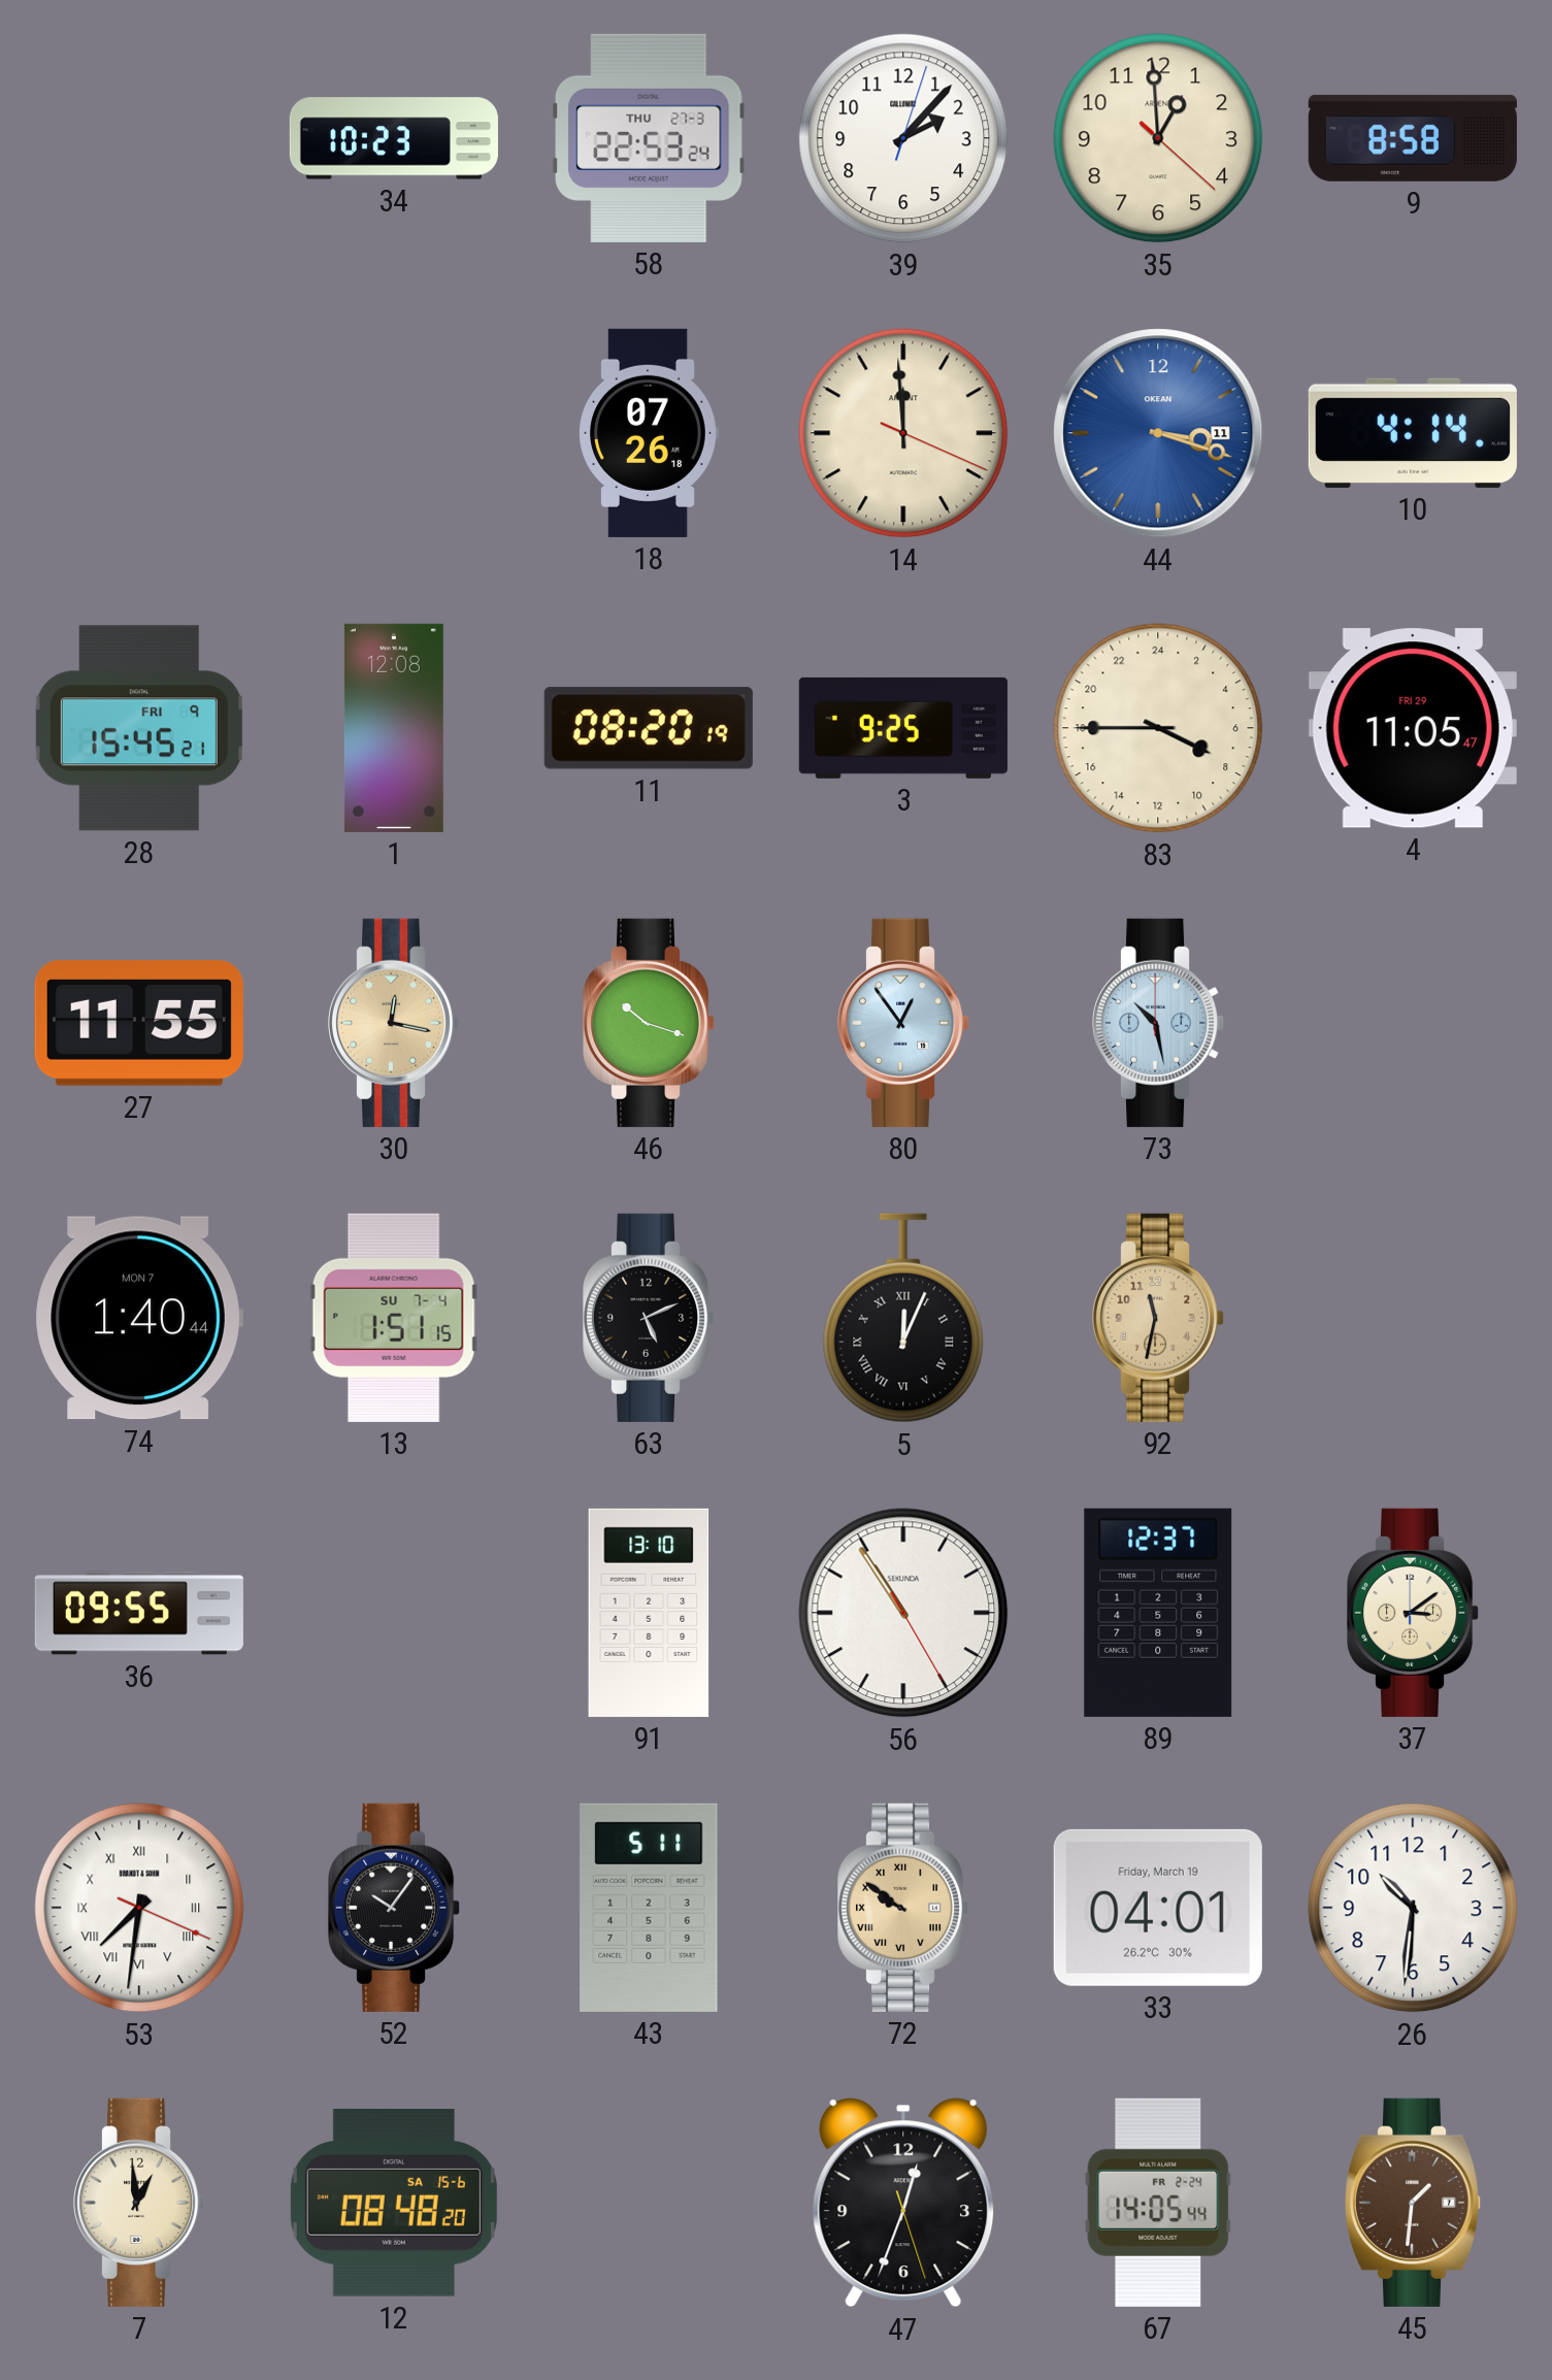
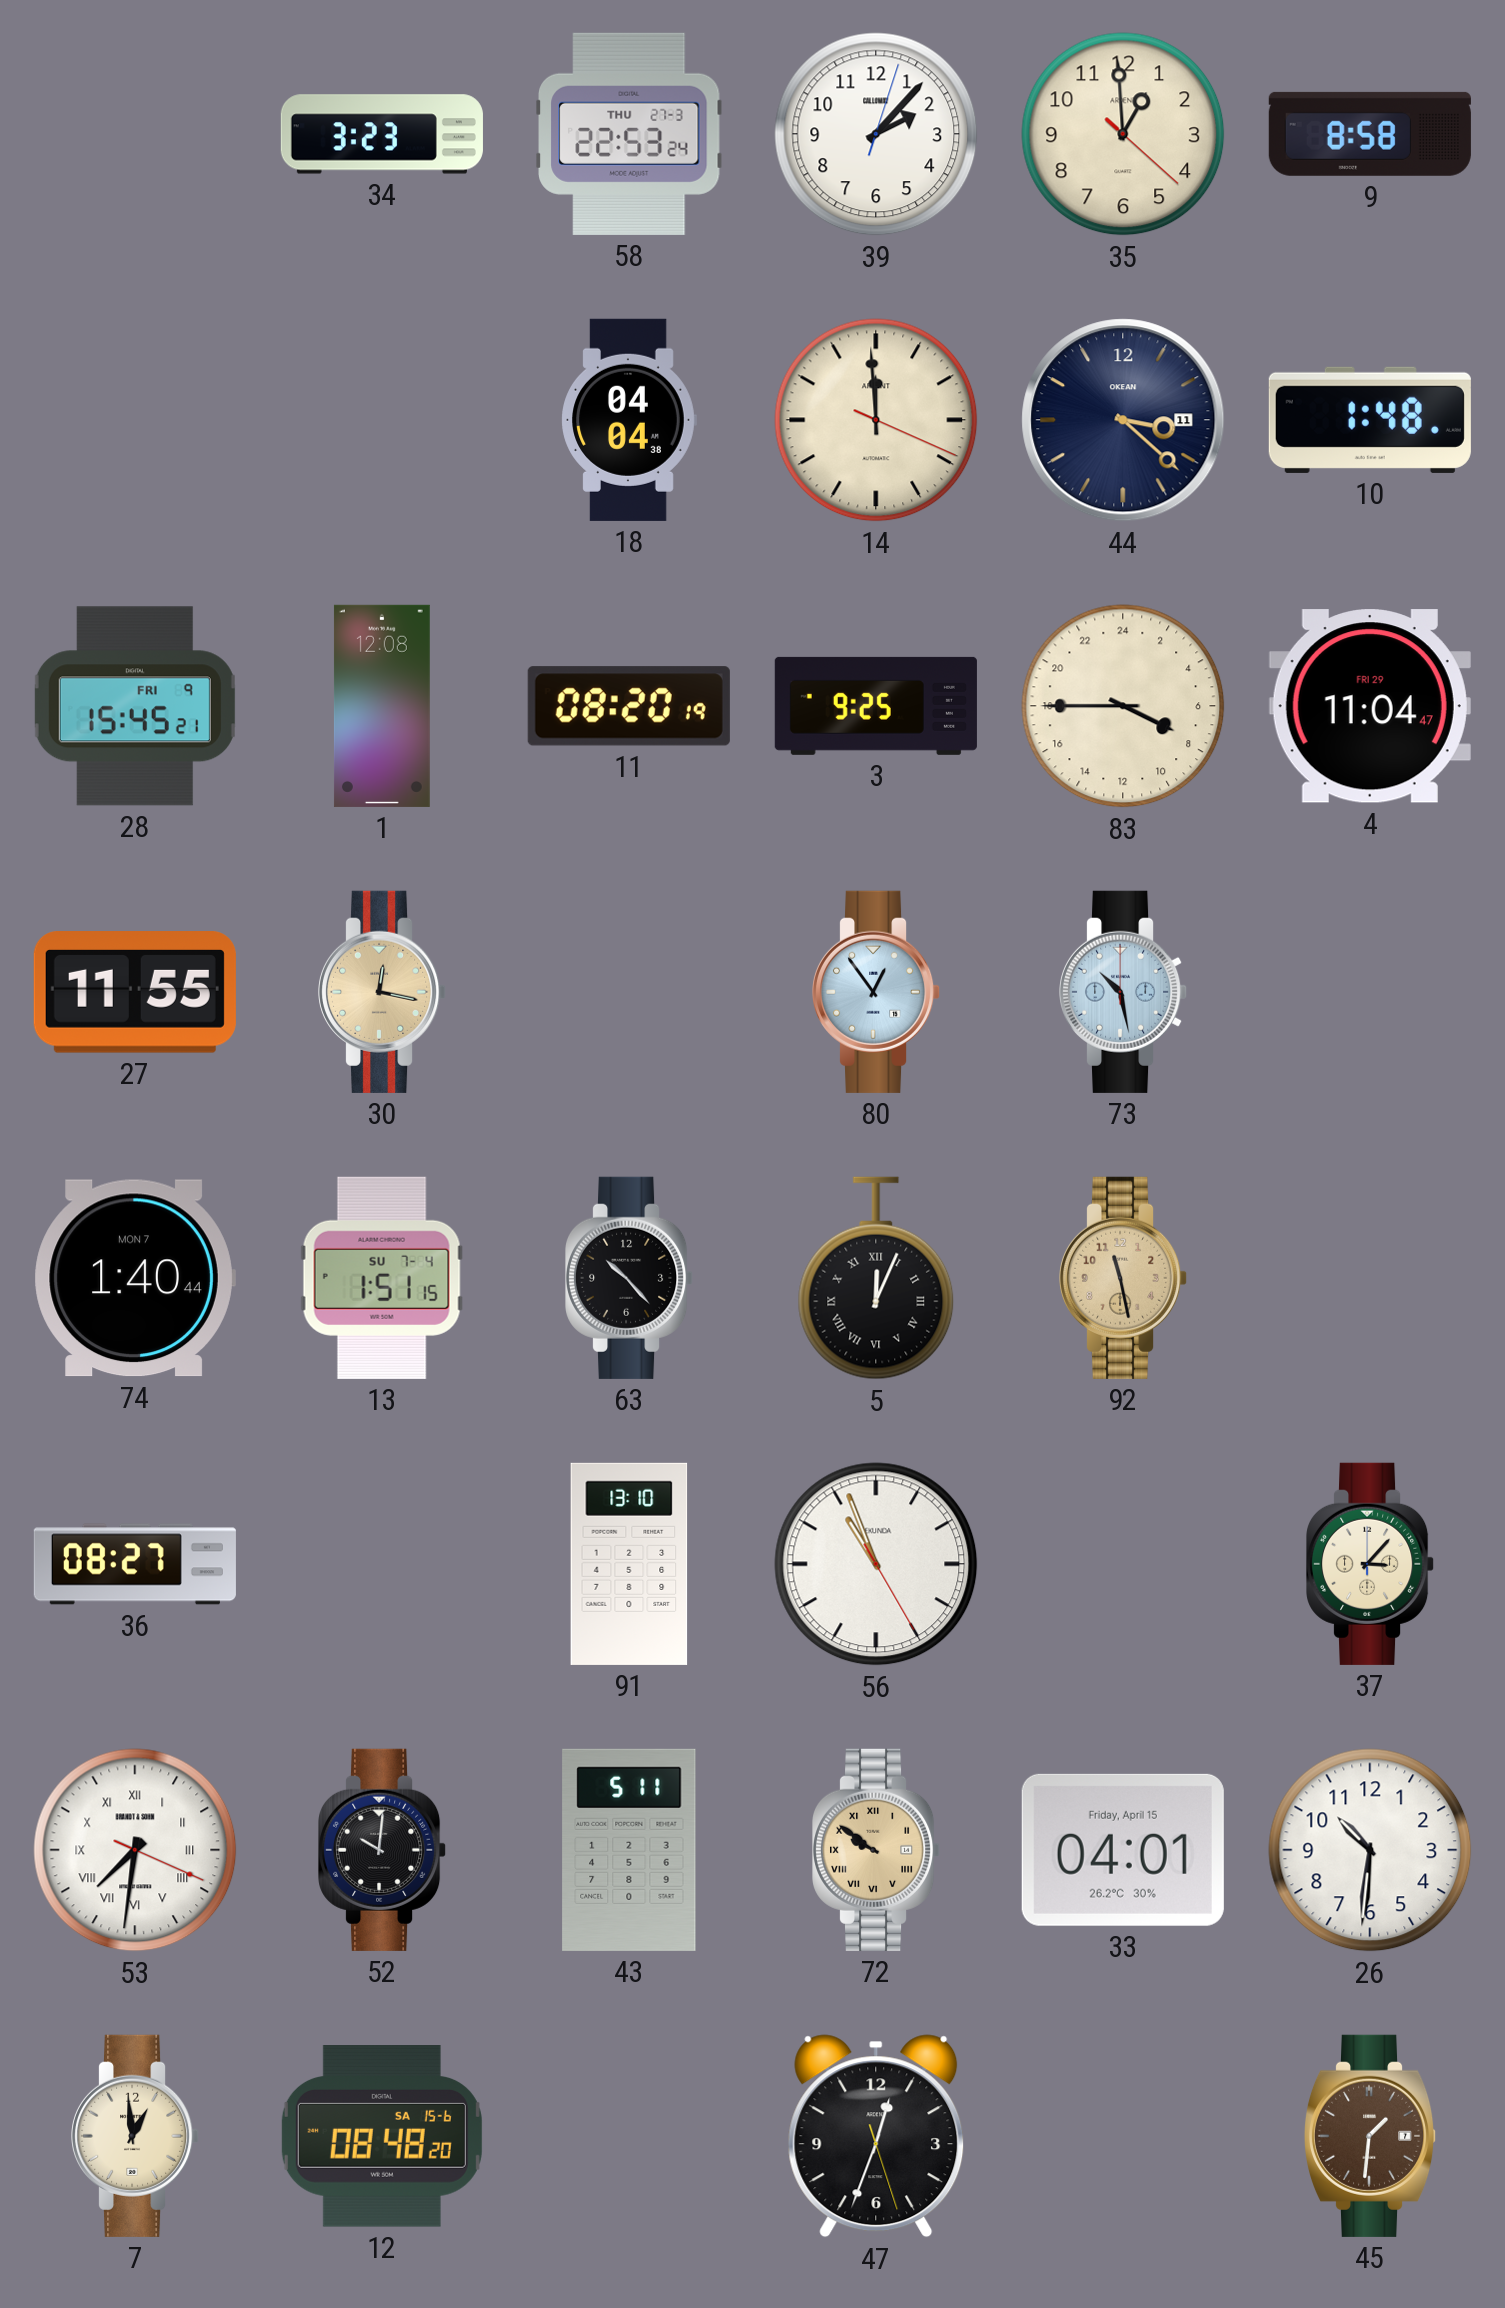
34: 10:23 -> 3:23 (382, 134)
18: 07:26 -> 04:04 (629, 420)
44: 3:18 -> 3:22 (1123, 420)
44 dial: blue -> navy (1123, 420)
10: 4:14 -> 1:48 (1370, 420)
4: 11:05 -> 11:04 (1370, 706)
46: 10:18 -> none (650, 1023)
63: 5:11 -> 10:23 (630, 1278)
92: 11:32 -> 11:28 (1124, 1278)
36: 09:55 -> 08:27 (135, 1564)
56: 10:54 -> 10:56 (876, 1564)
89: 12:37 -> none (1158, 1613)
37: 3:09 -> 3:07 (1371, 1564)
52: 10:06 -> 10:01 (383, 1850)
33 date: Friday, March 19 -> Friday, April 15 (1123, 1850)
67: 14:05 -> none (1158, 2203)
